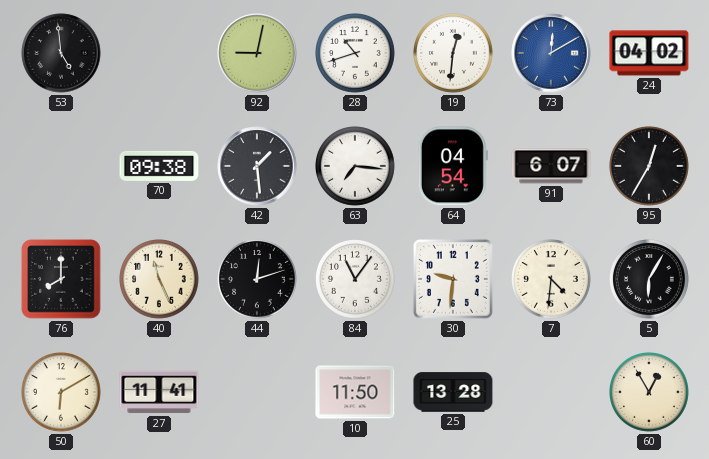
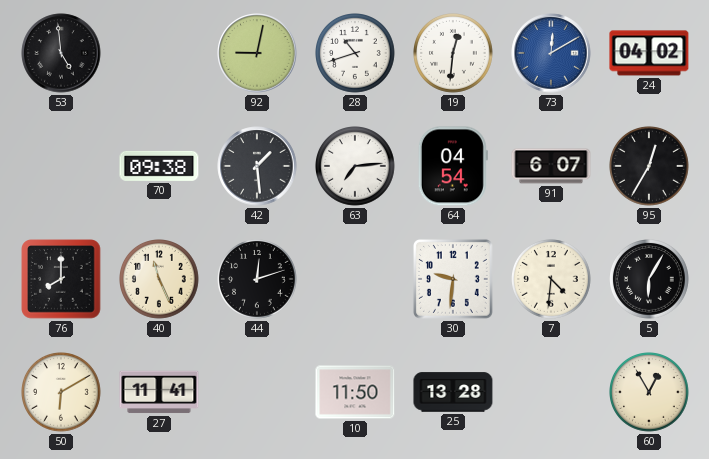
63: 7:16 -> 7:14 (356, 167)
84: 11:06 -> none (356, 280)
